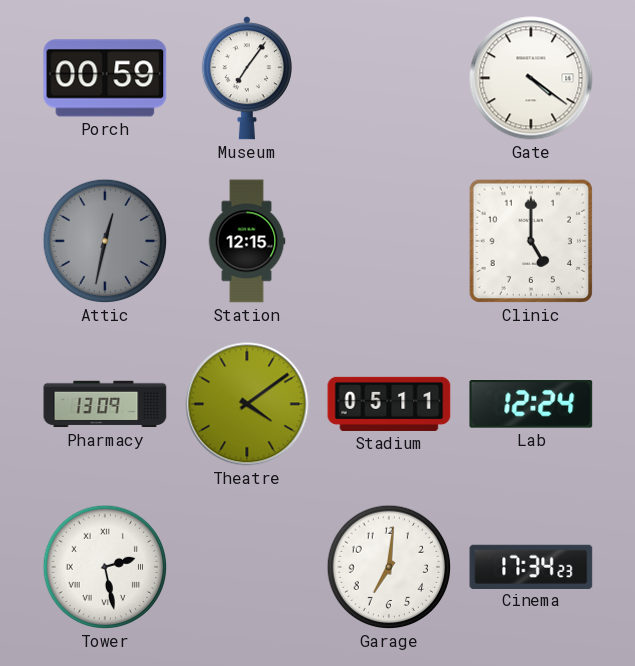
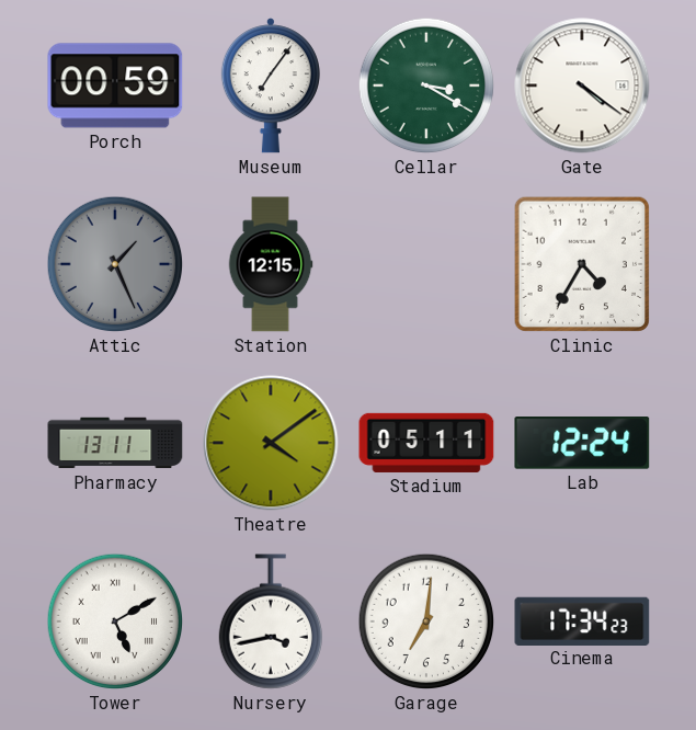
Cellar: none -> 3:20 (426, 85)
Attic: 12:32 -> 1:26 (115, 264)
Clinic: 5:00 -> 4:35 (582, 264)
Pharmacy: 13:09 -> 13:11 (115, 443)
Tower: 2:28 -> 5:10 (115, 621)
Nursery: none -> 3:43 (270, 621)
